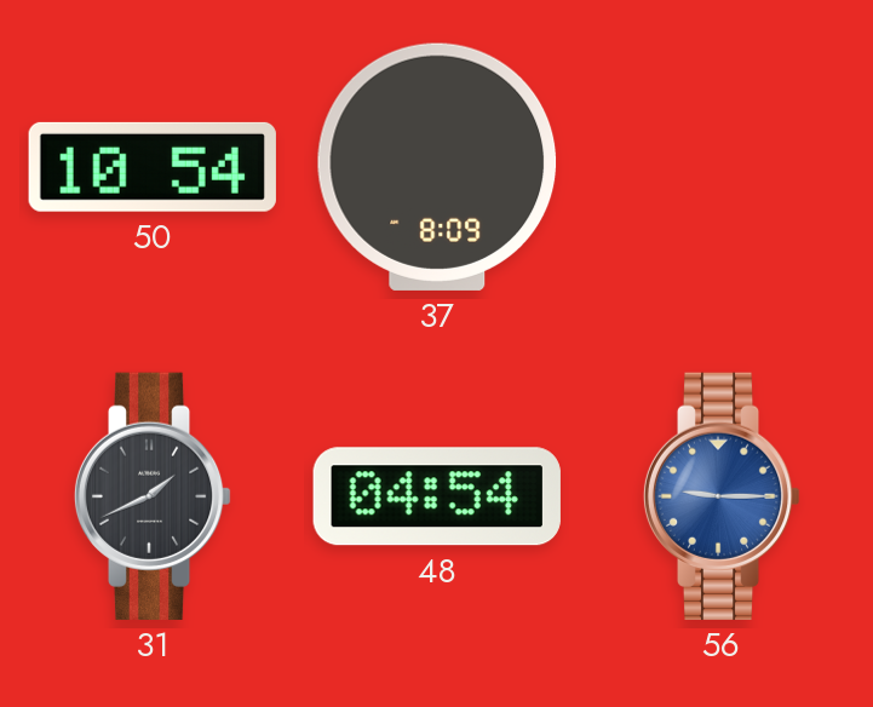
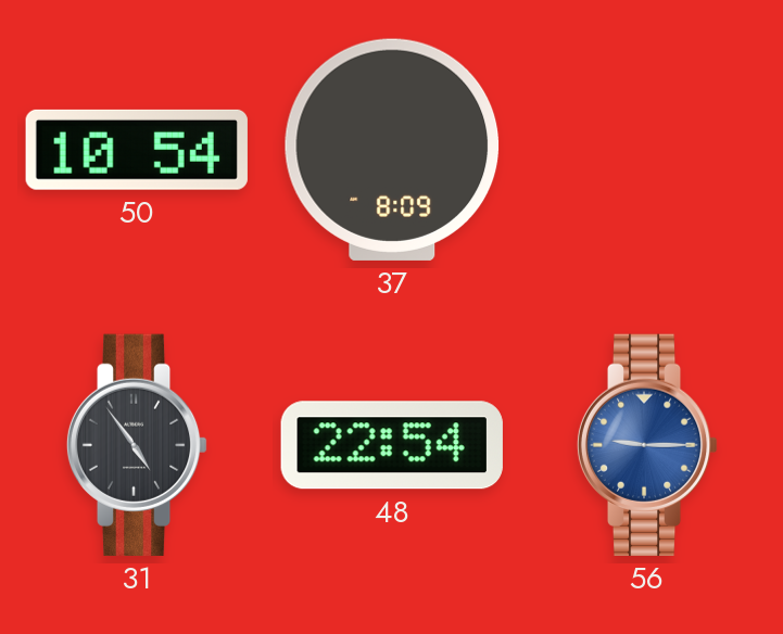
31: 1:41 -> 4:54 (137, 445)
48: 04:54 -> 22:54 (392, 445)
